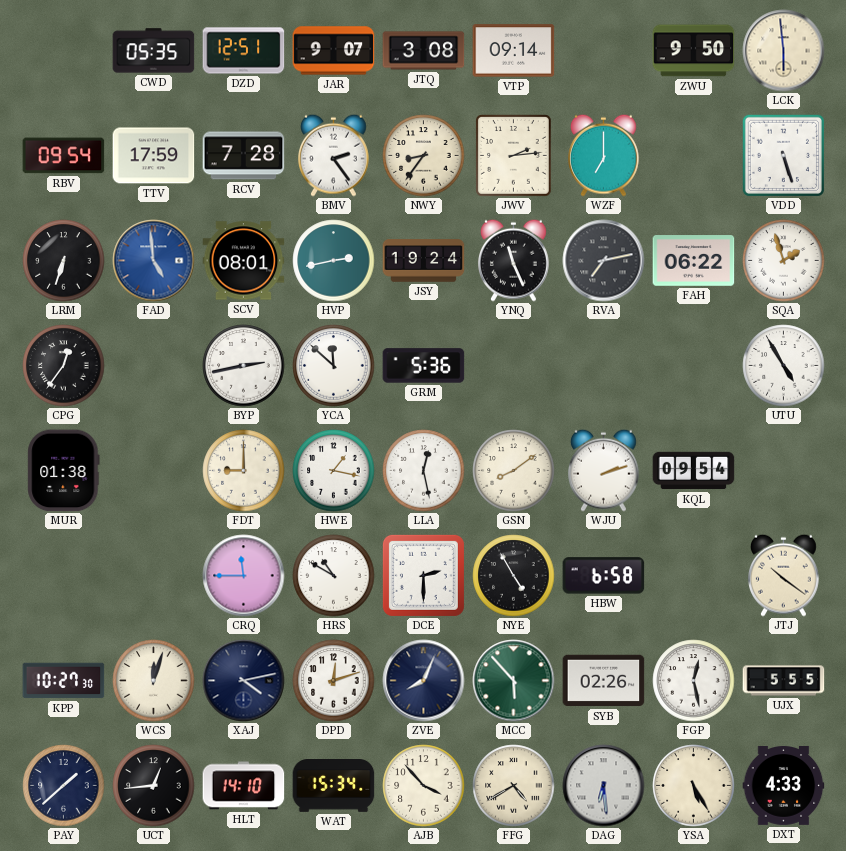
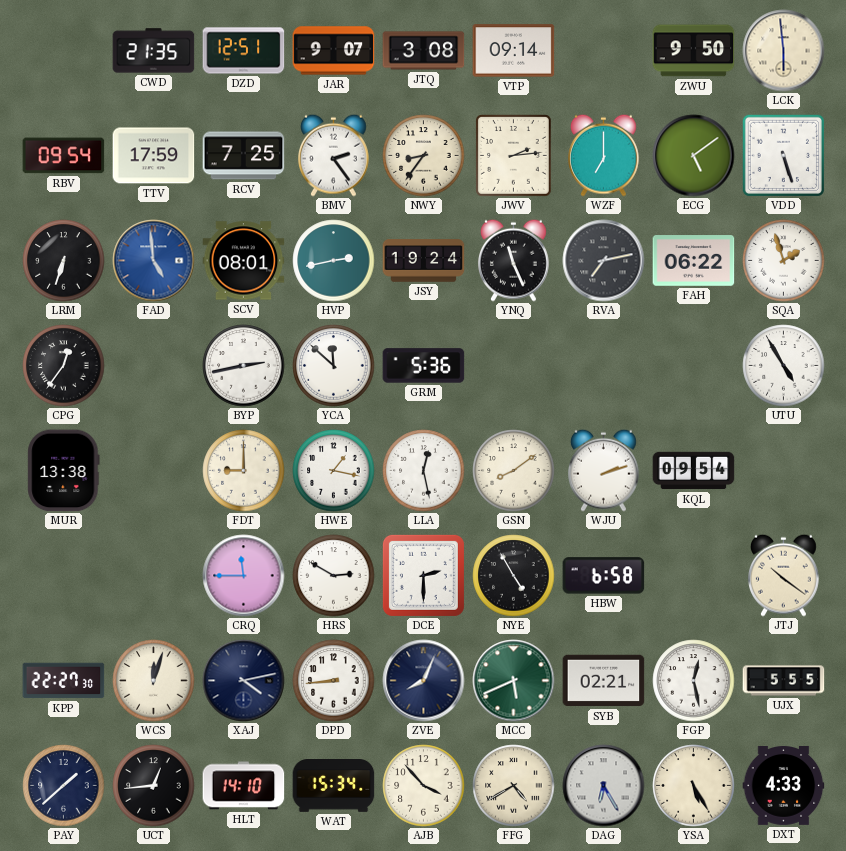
CWD: 05:35 -> 21:35 (154, 51)
RCV: 7:28 -> 7:25 (244, 156)
ECG: none -> 5:09 (694, 156)
MUR: 01:38 -> 13:38 (64, 471)
HRS: 10:50 -> 2:50 (334, 576)
KPP: 10:27 -> 22:27 (64, 681)
DPD: 12:12 -> 8:44 (334, 681)
MCC: 5:53 -> 5:41 (514, 681)
SYB: 02:26 -> 02:21 (604, 681)
DAG: 6:29 -> 6:25 (604, 786)
